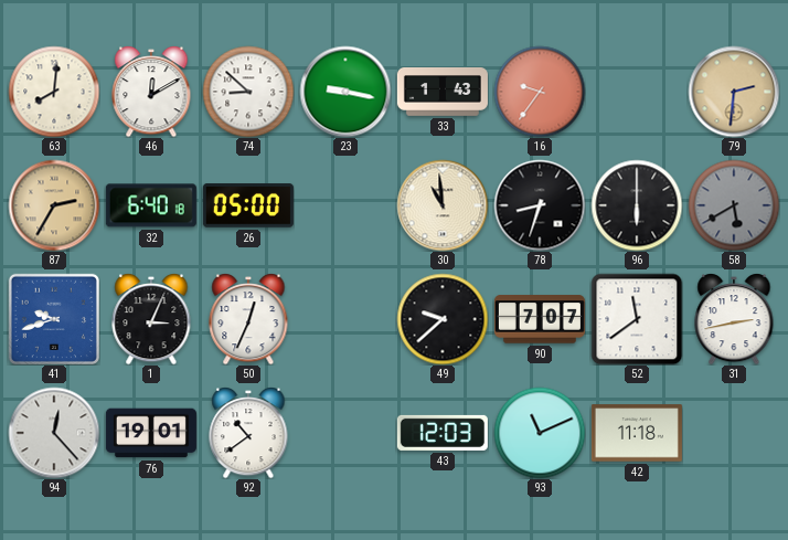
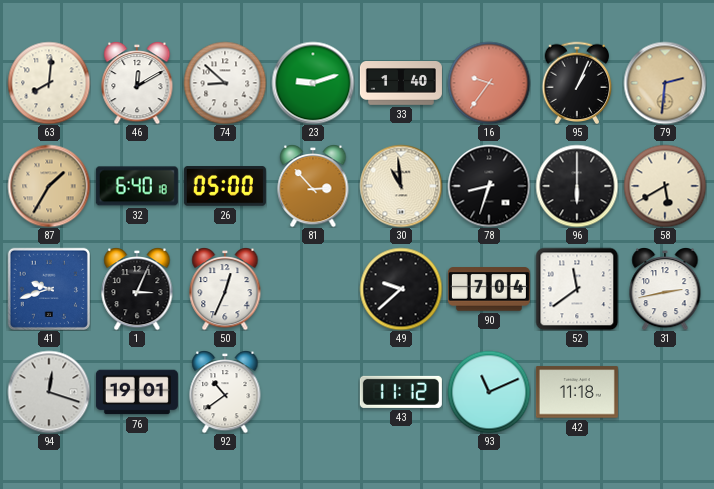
23: 9:17 -> 9:12 (313, 83)
33: 1:43 -> 1:40 (401, 83)
95: none -> 1:04 (577, 83)
87: 2:35 -> 1:35 (49, 186)
81: none -> 2:53 (313, 186)
58 dial: grey -> cream (665, 186)
90: 7:07 -> 7:04 (489, 289)
94: 12:23 -> 12:18 (49, 392)
43: 12:03 -> 11:12 (401, 392)
